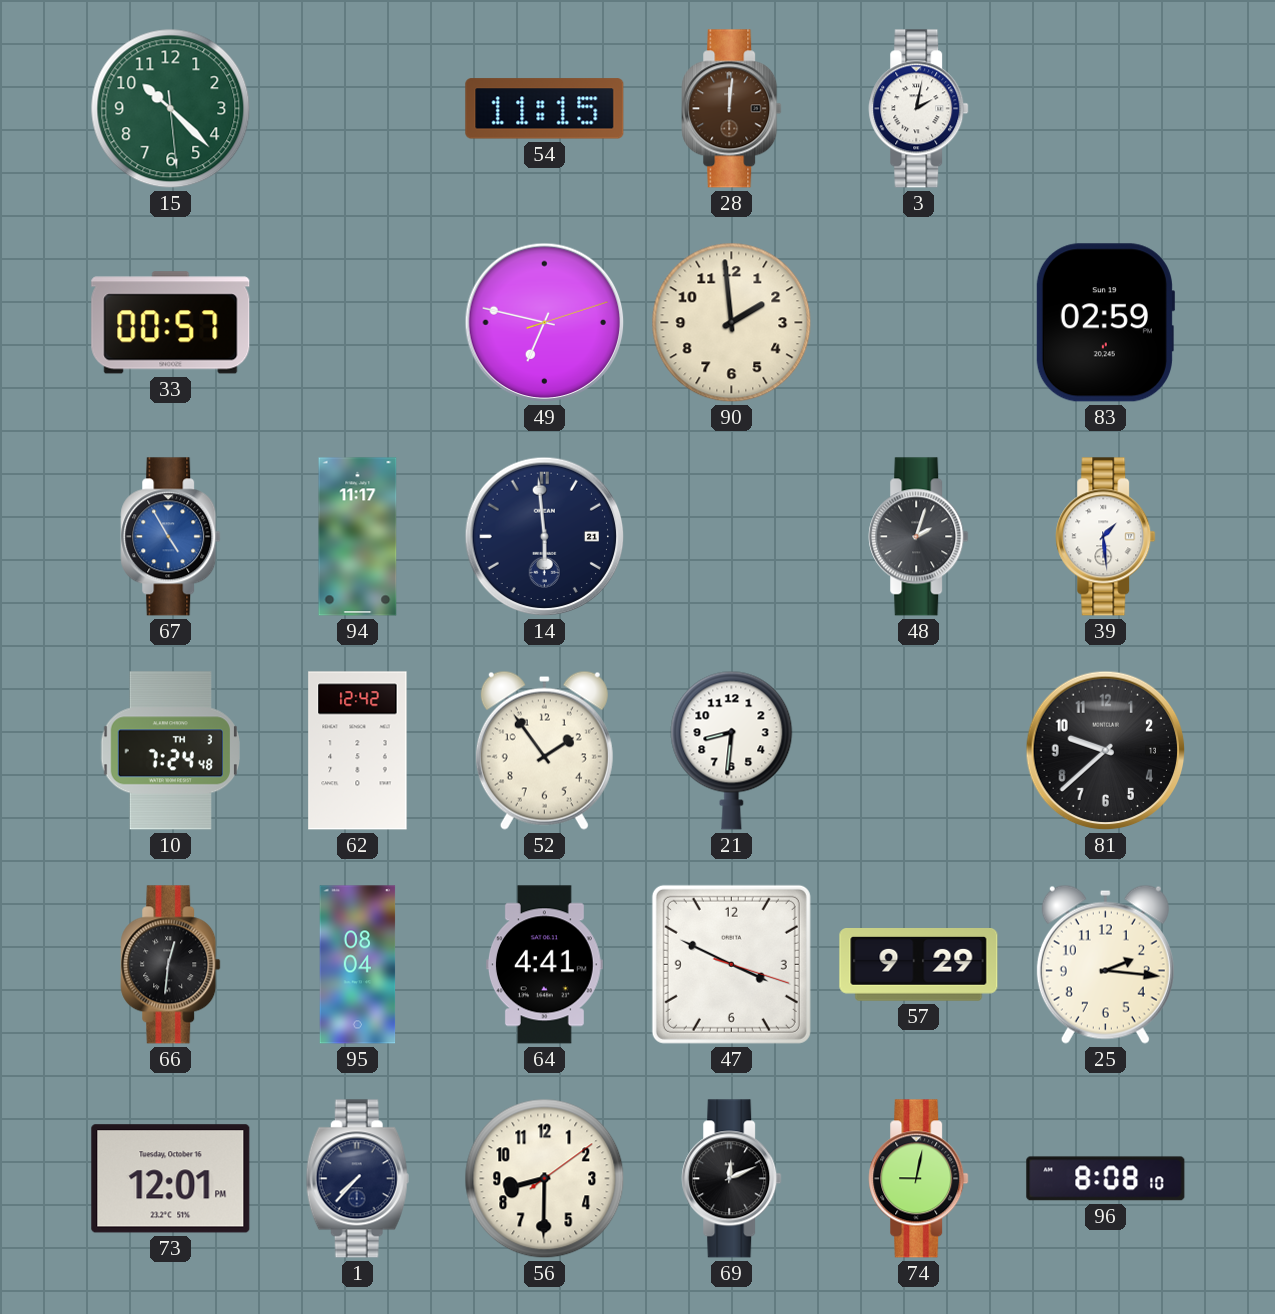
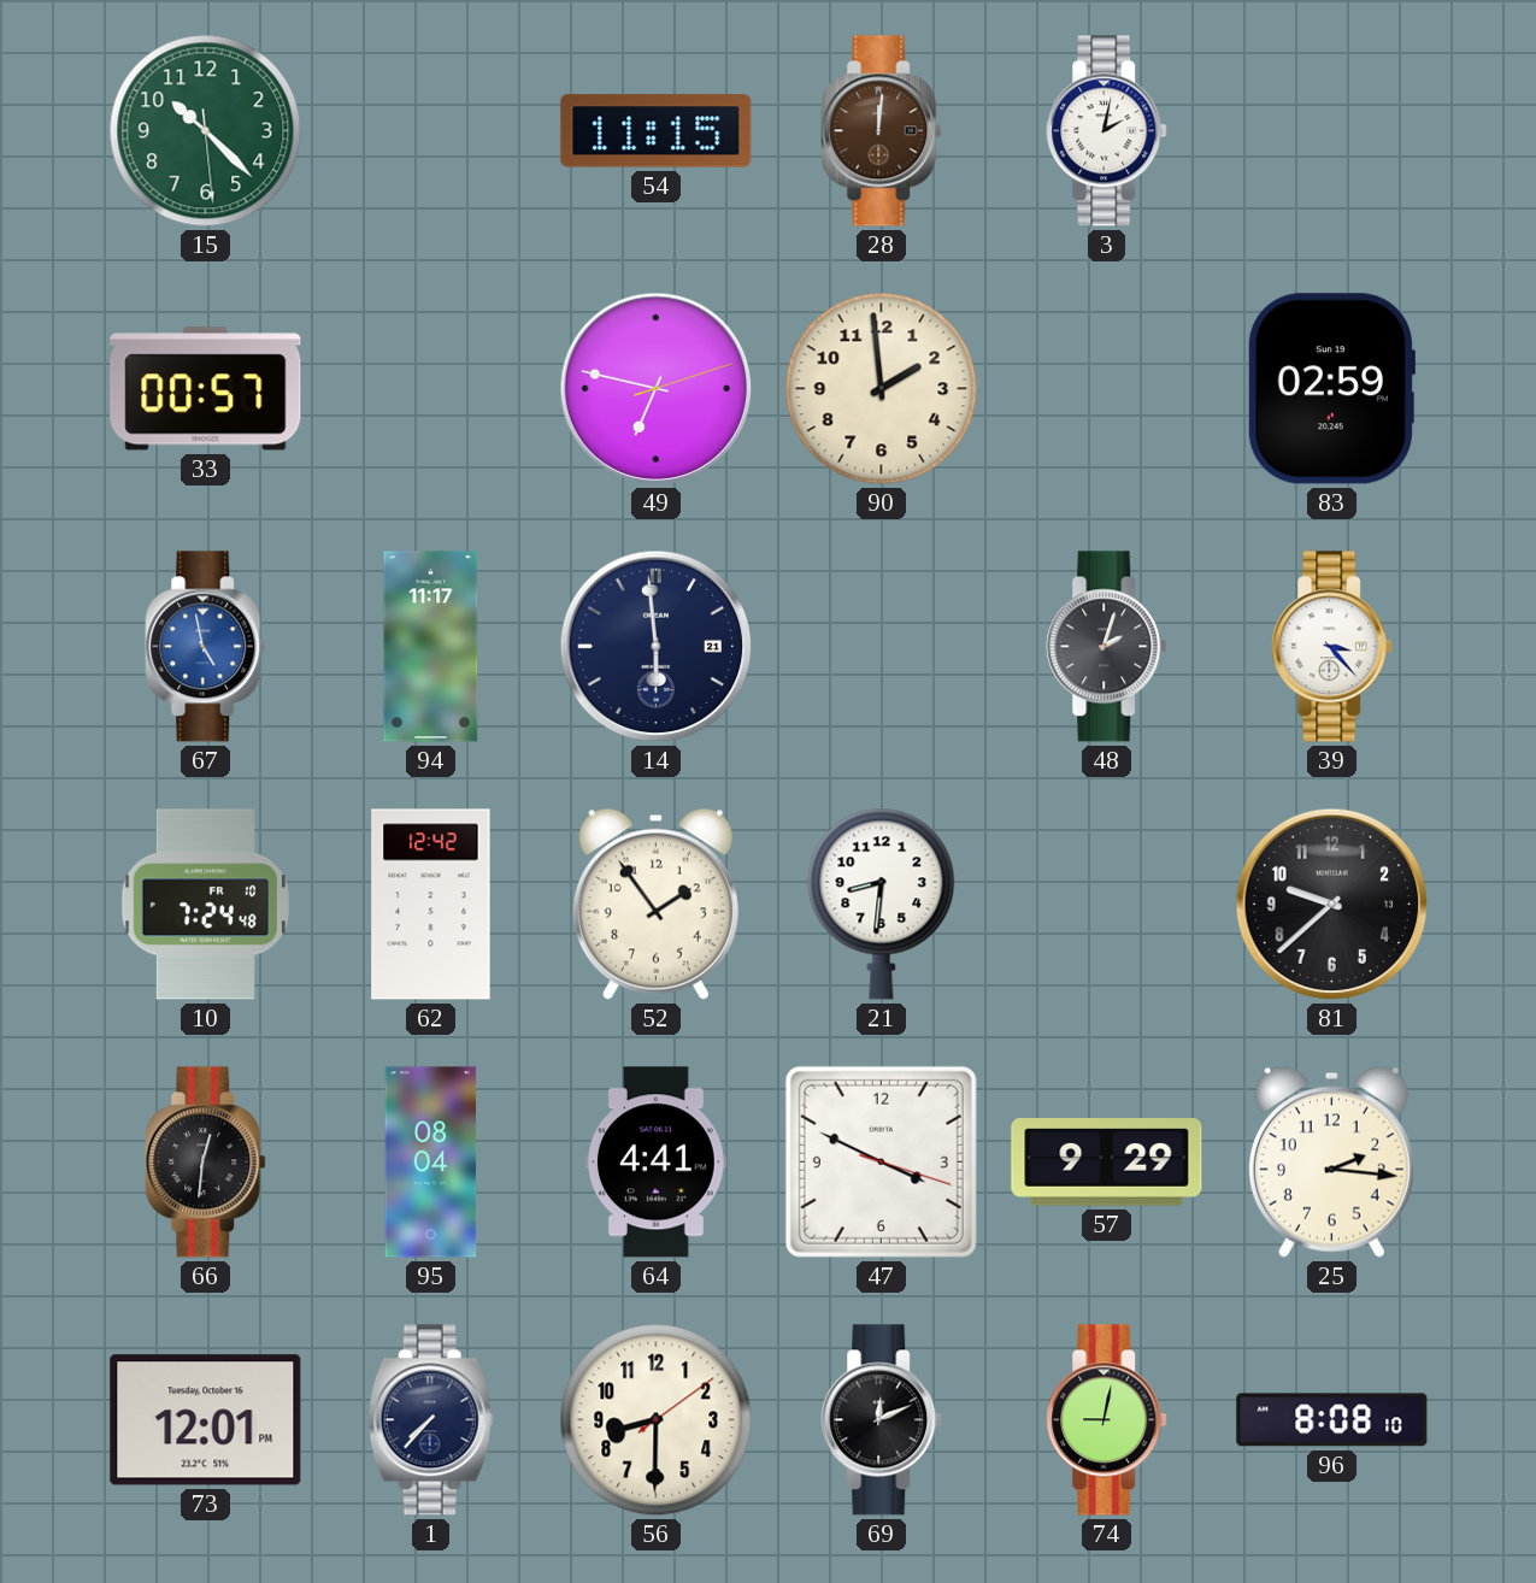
67: 4:55 -> 4:58 (206, 647)
39: 1:29 -> 3:23 (1332, 647)
10 date: TH 3 -> FR 10 (205, 905)
